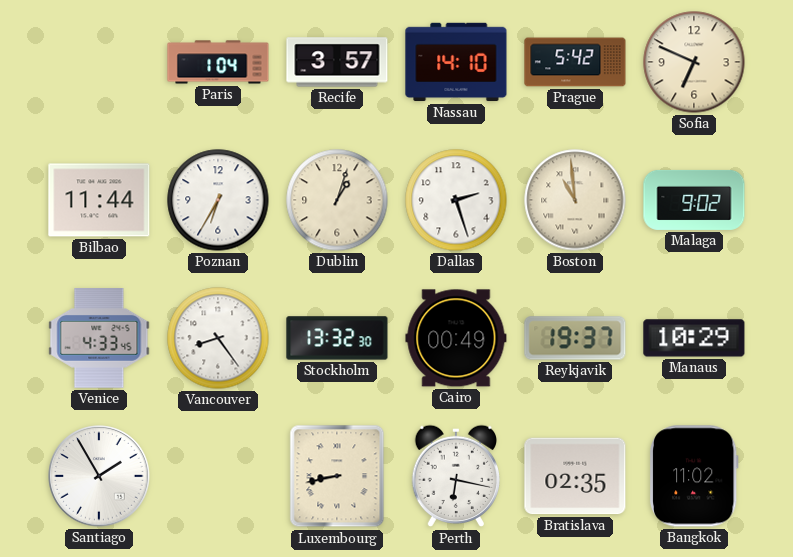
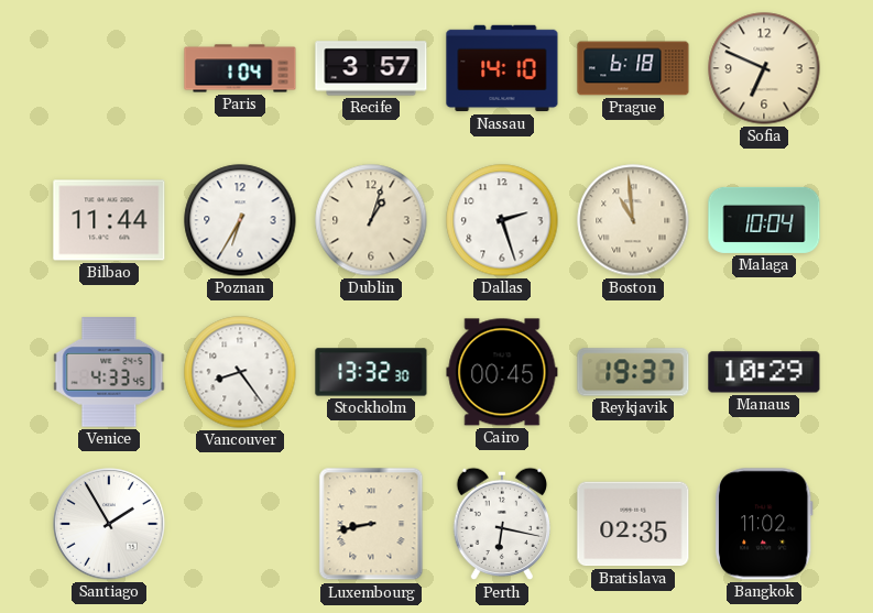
Prague: 5:42 -> 6:18 (633, 68)
Malaga: 9:02 -> 10:04 (764, 220)
Cairo: 00:49 -> 00:45 (502, 372)
